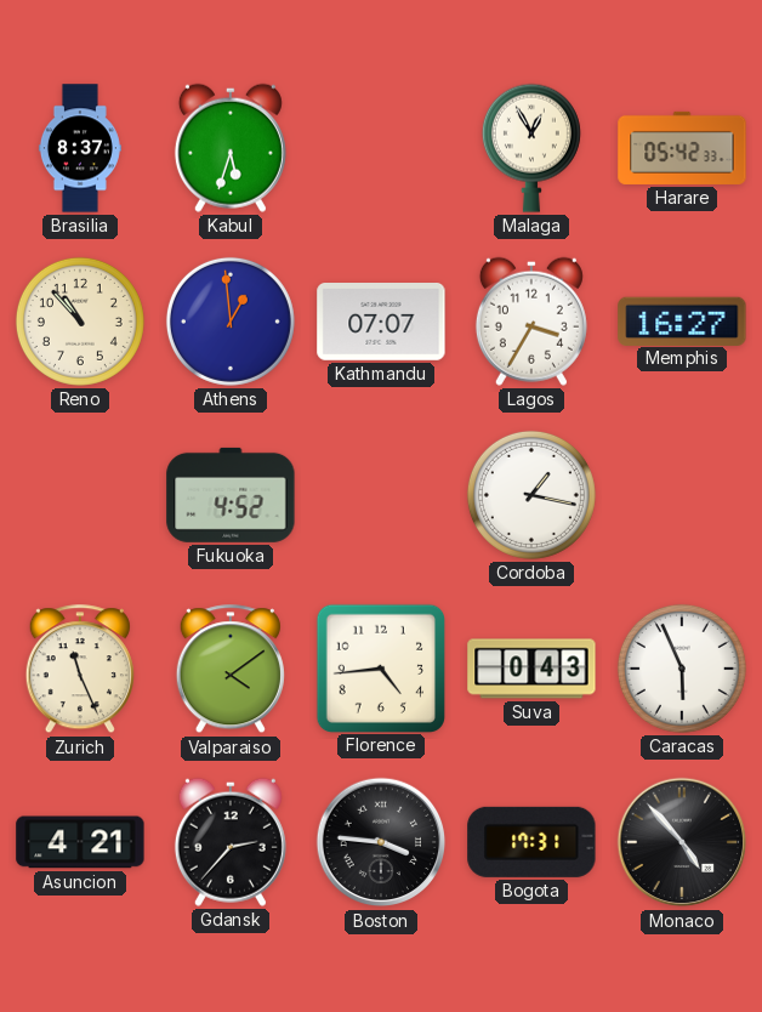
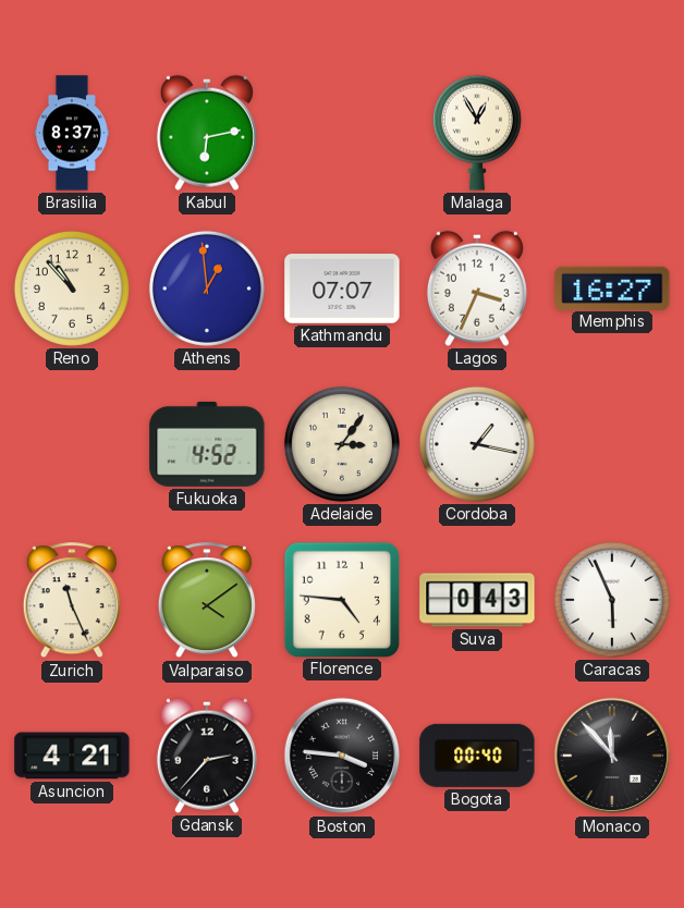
Kabul: 5:33 -> 6:13 (207, 133)
Harare: 05:42 -> none (682, 148)
Lagos: 3:35 -> 3:34 (477, 289)
Adelaide: none -> 3:06 (342, 444)
Florence: 4:44 -> 4:46 (341, 599)
Bogota: 17:31 -> 00:40 (477, 756)
Monaco: 4:53 -> 11:53 (612, 756)
